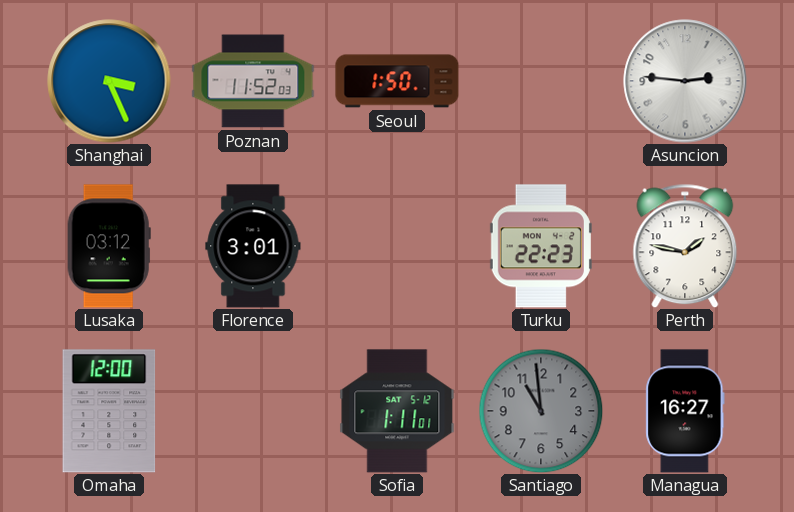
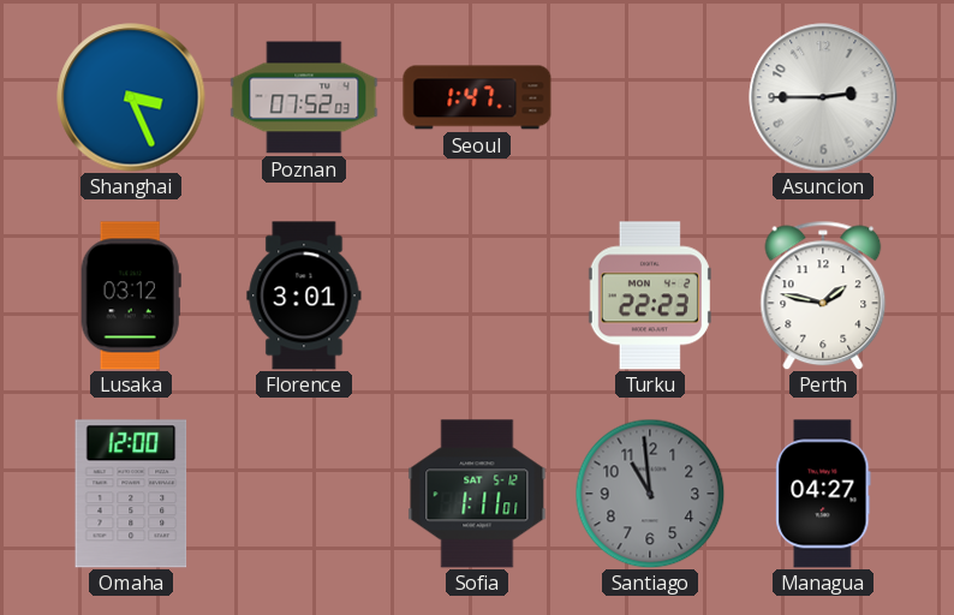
Poznan: 11:52 -> 07:52 (304, 97)
Seoul: 1:50 -> 1:47 (477, 97)
Asuncion: 2:46 -> 2:45 (823, 97)
Managua: 16:27 -> 04:27 (823, 494)
